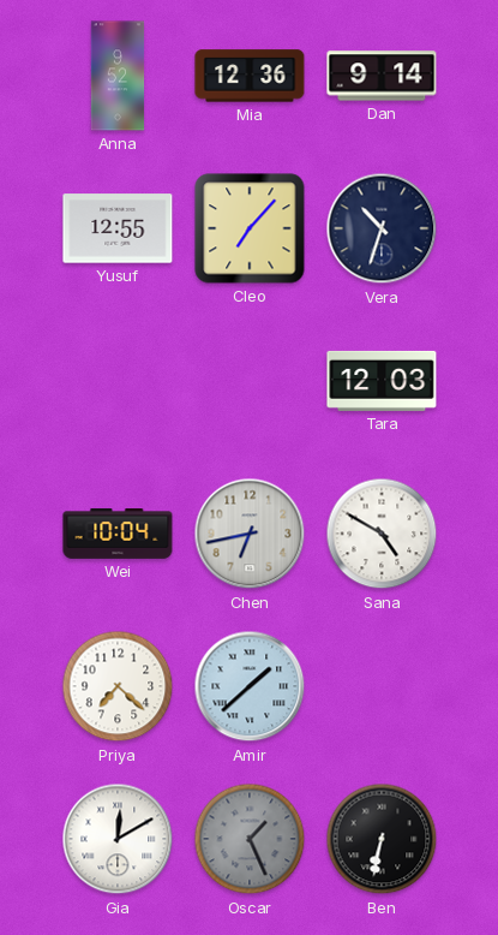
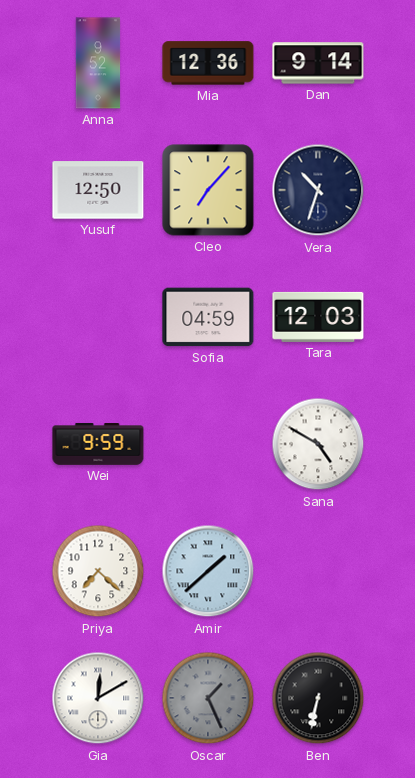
Yusuf: 12:55 -> 12:50 (98, 190)
Sofia: none -> 04:59 (208, 317)
Wei: 10:04 -> 9:59 (98, 445)
Chen: 6:43 -> none (250, 534)
